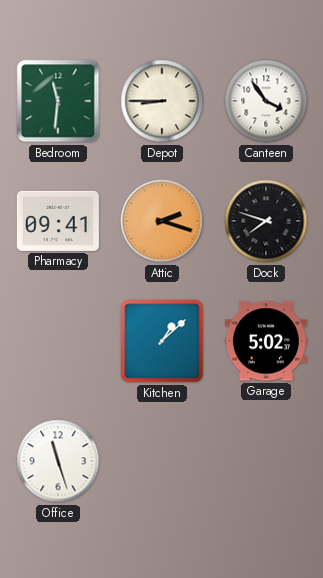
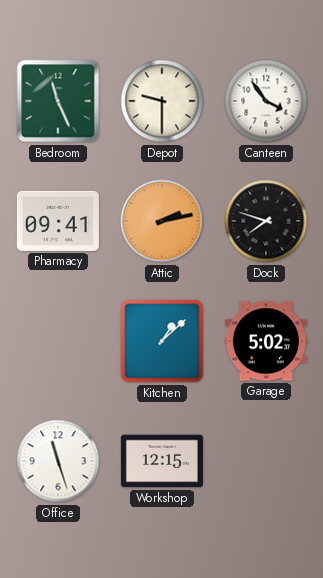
Bedroom: 11:31 -> 11:26 (58, 101)
Depot: 8:45 -> 9:30 (162, 101)
Attic: 2:18 -> 2:13 (162, 221)
Workshop: none -> 12:15 (162, 461)
